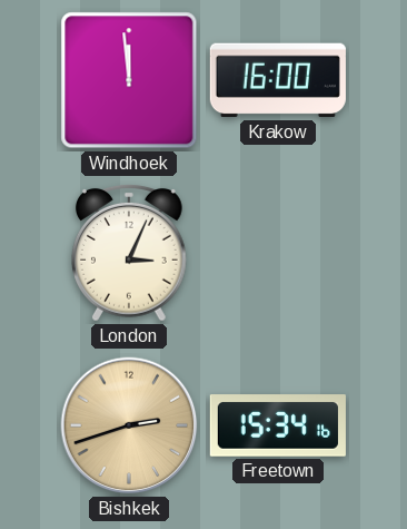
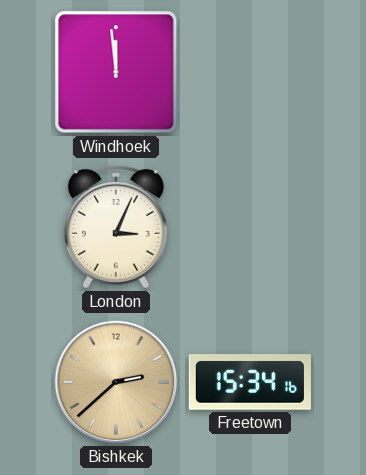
Krakow: 16:00 -> none (278, 80)
Bishkek: 2:42 -> 2:38 (116, 382)
